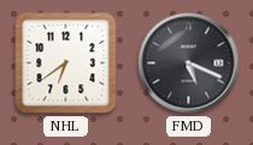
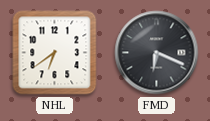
FMD: 5:19 -> 6:19 (157, 53)
